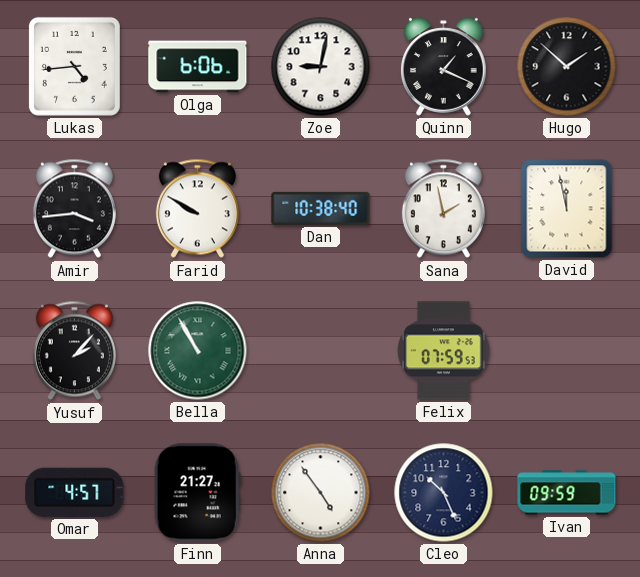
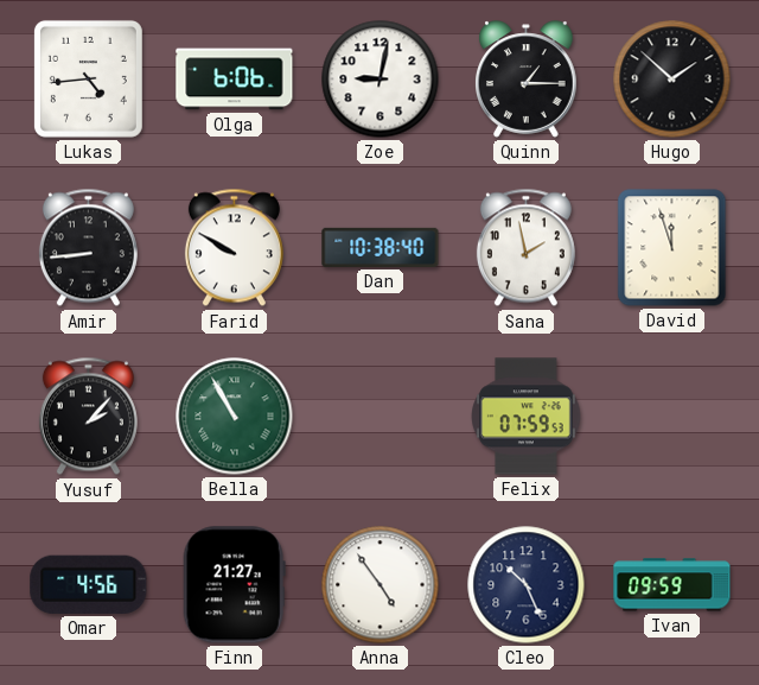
Quinn: 1:19 -> 1:15 (527, 80)
Amir: 3:44 -> 8:44 (88, 248)
David: 11:58 -> 11:57 (672, 248)
Omar: 4:57 -> 4:56 (89, 584)
